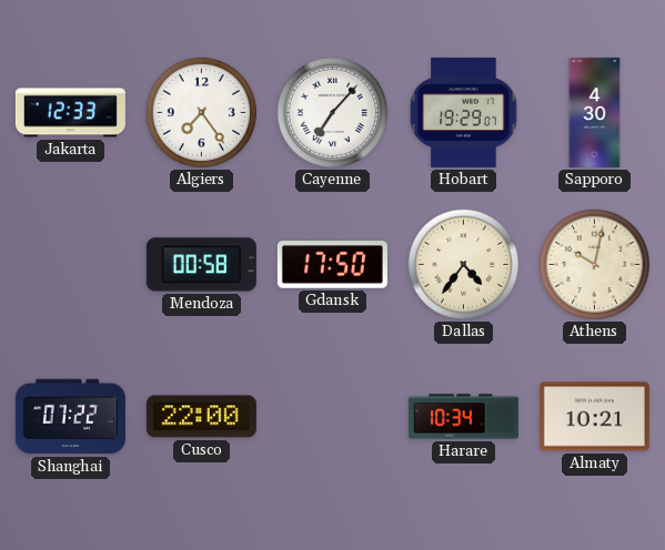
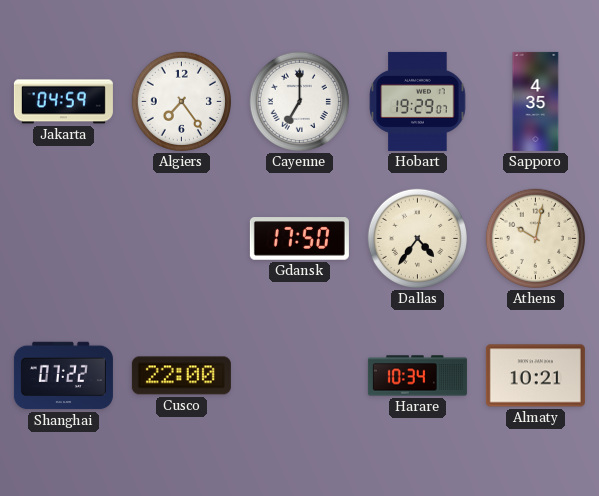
Jakarta: 12:33 -> 04:59 (63, 102)
Cayenne: 7:07 -> 7:00 (299, 101)
Sapporo: 4:30 -> 4:35 (536, 101)
Mendoza: 00:58 -> none (201, 265)
